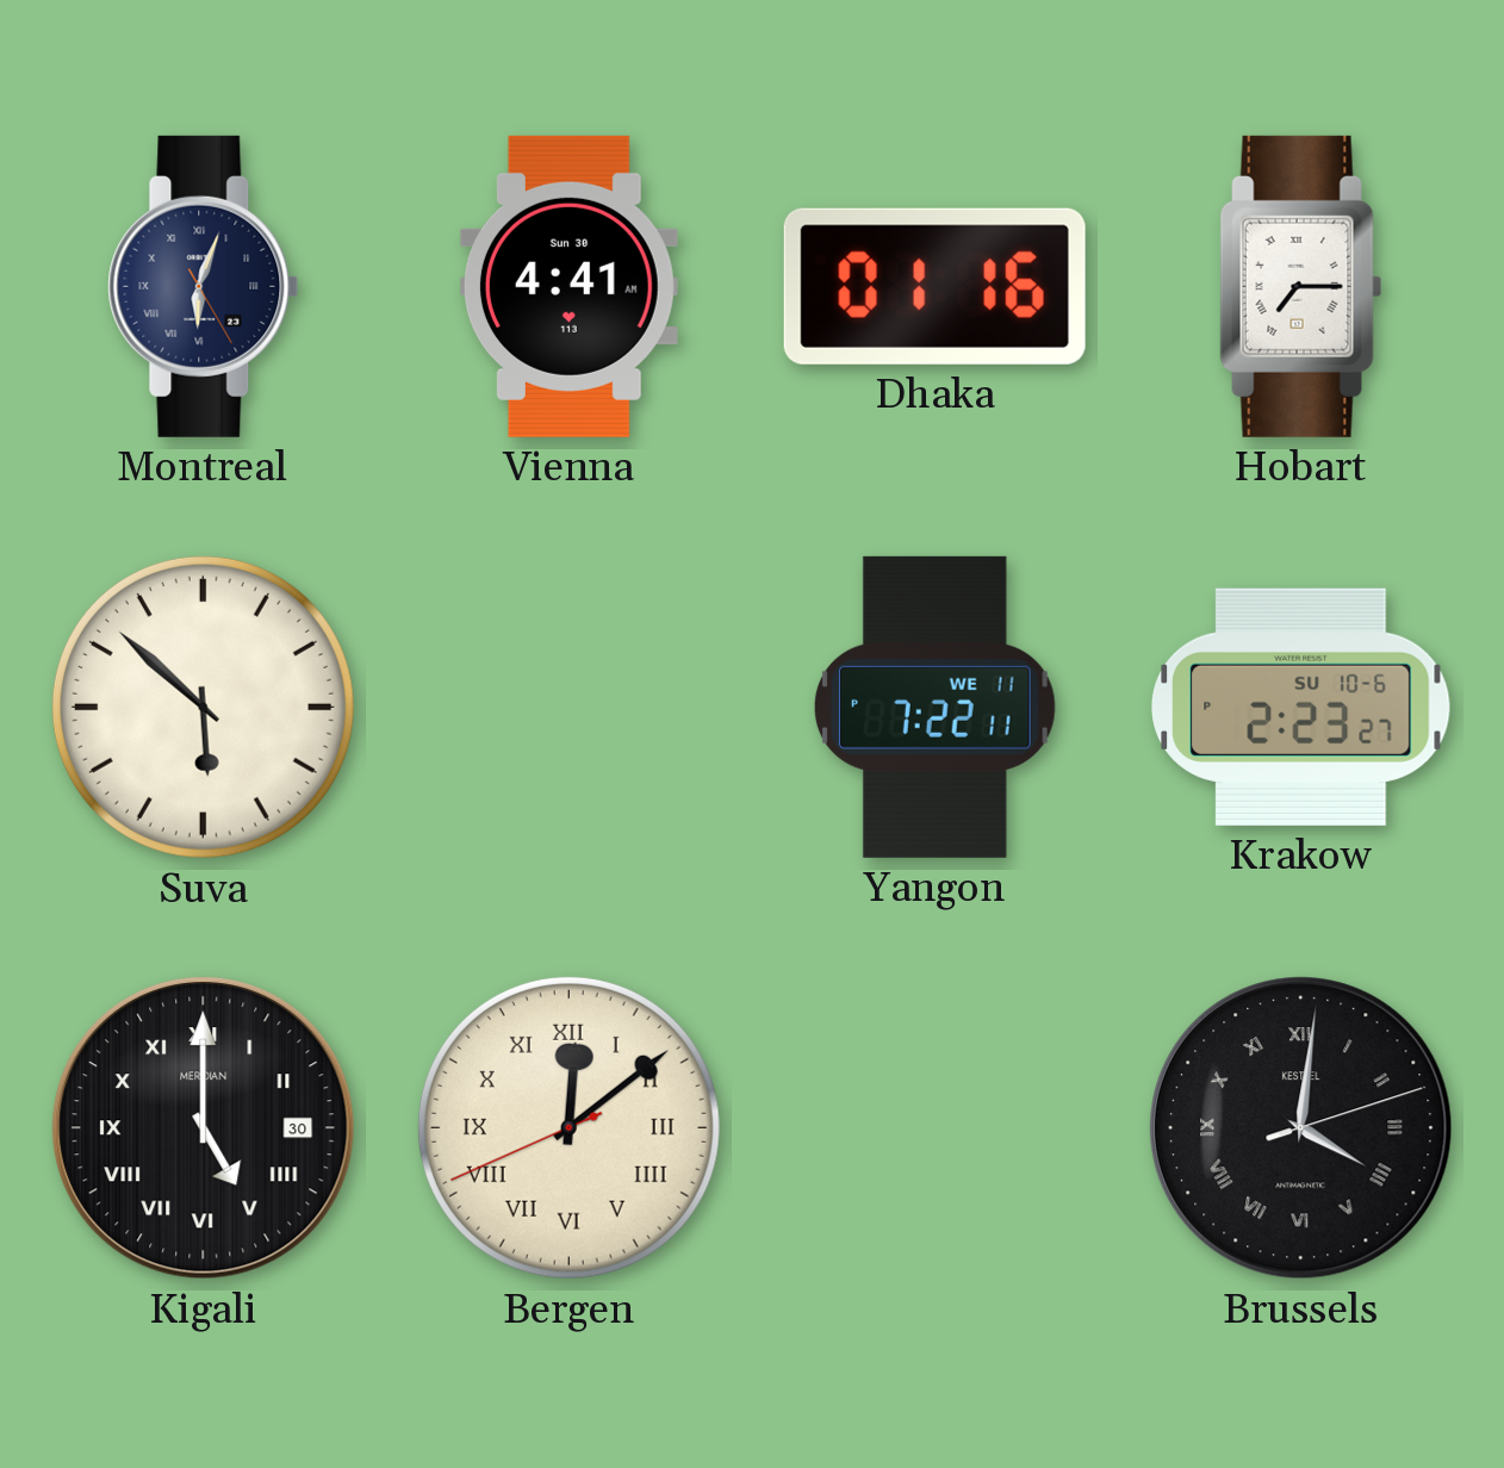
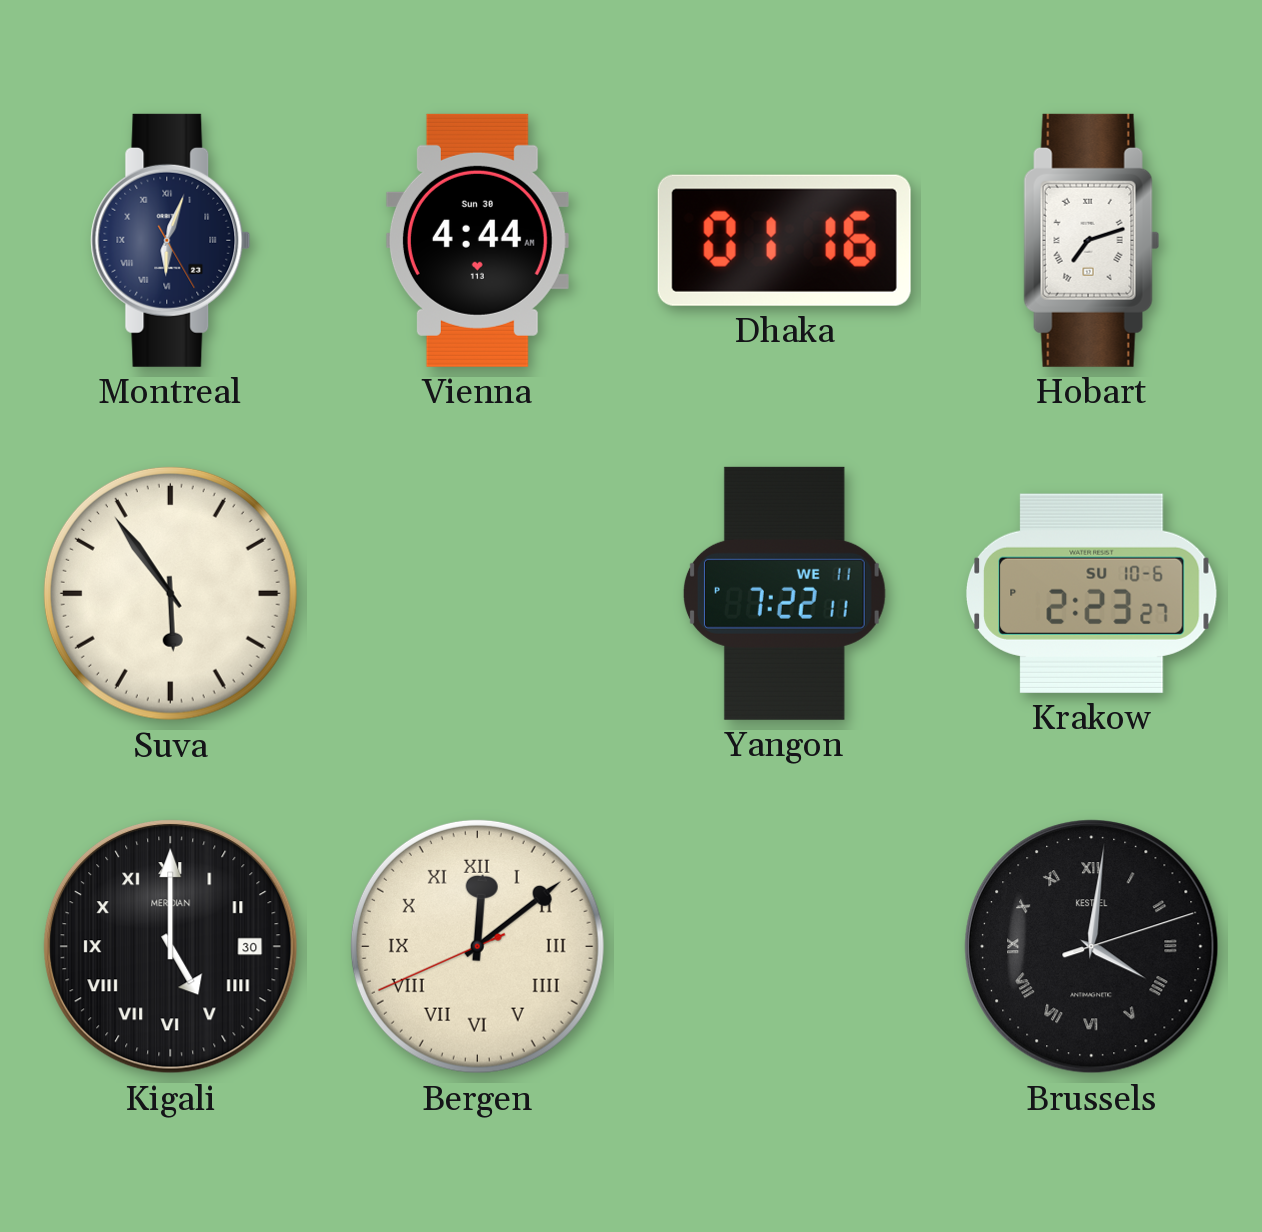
Vienna: 4:41 -> 4:44 (477, 240)
Hobart: 7:15 -> 7:12 (1092, 240)
Suva: 5:52 -> 5:54 (170, 593)
